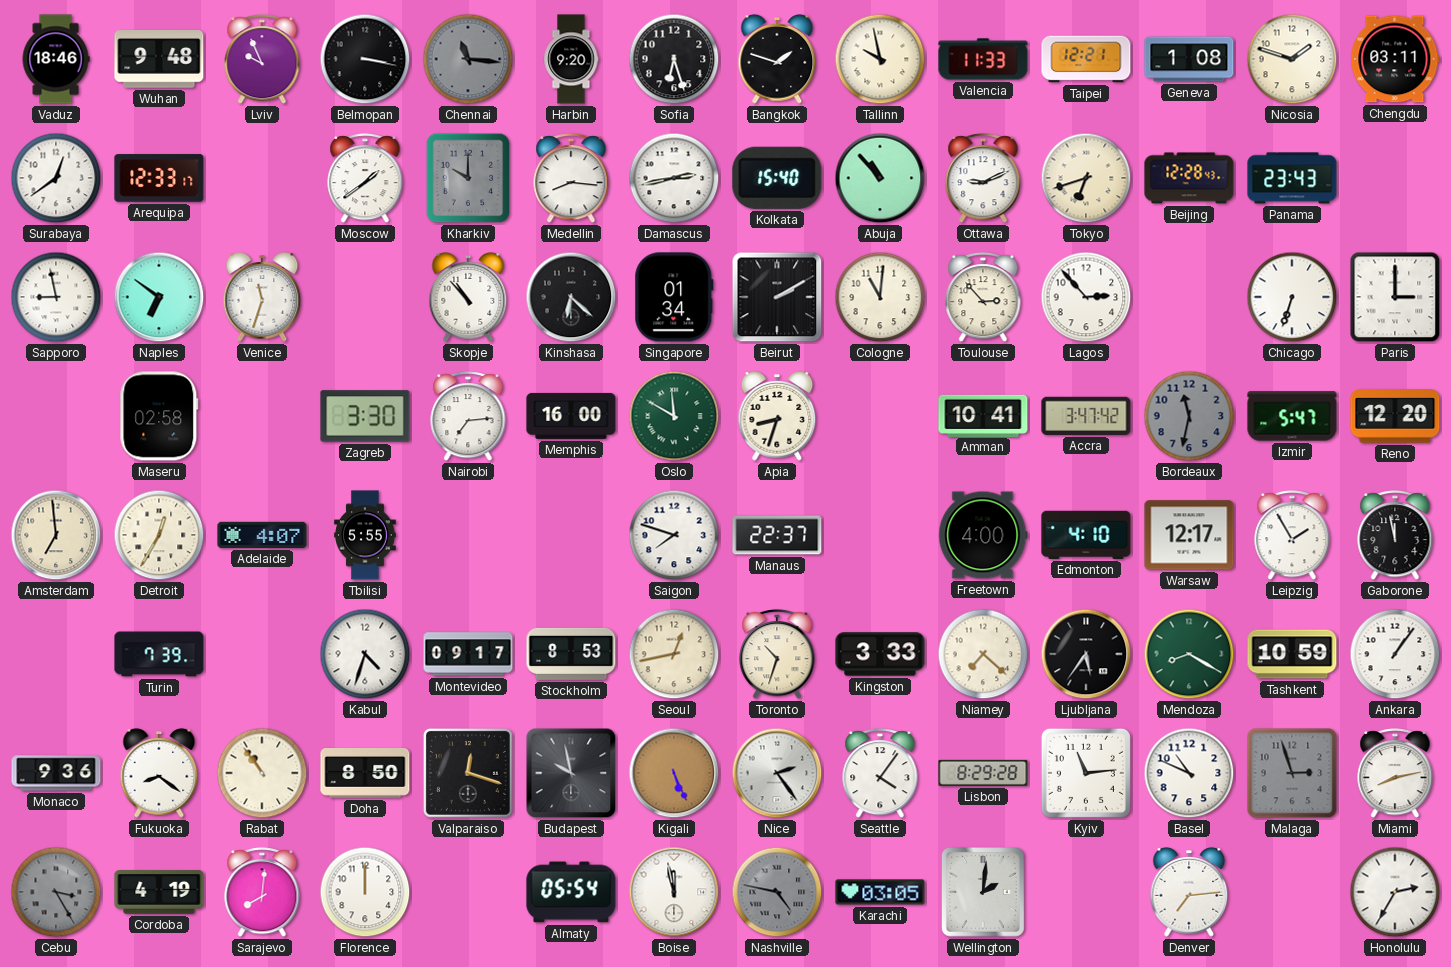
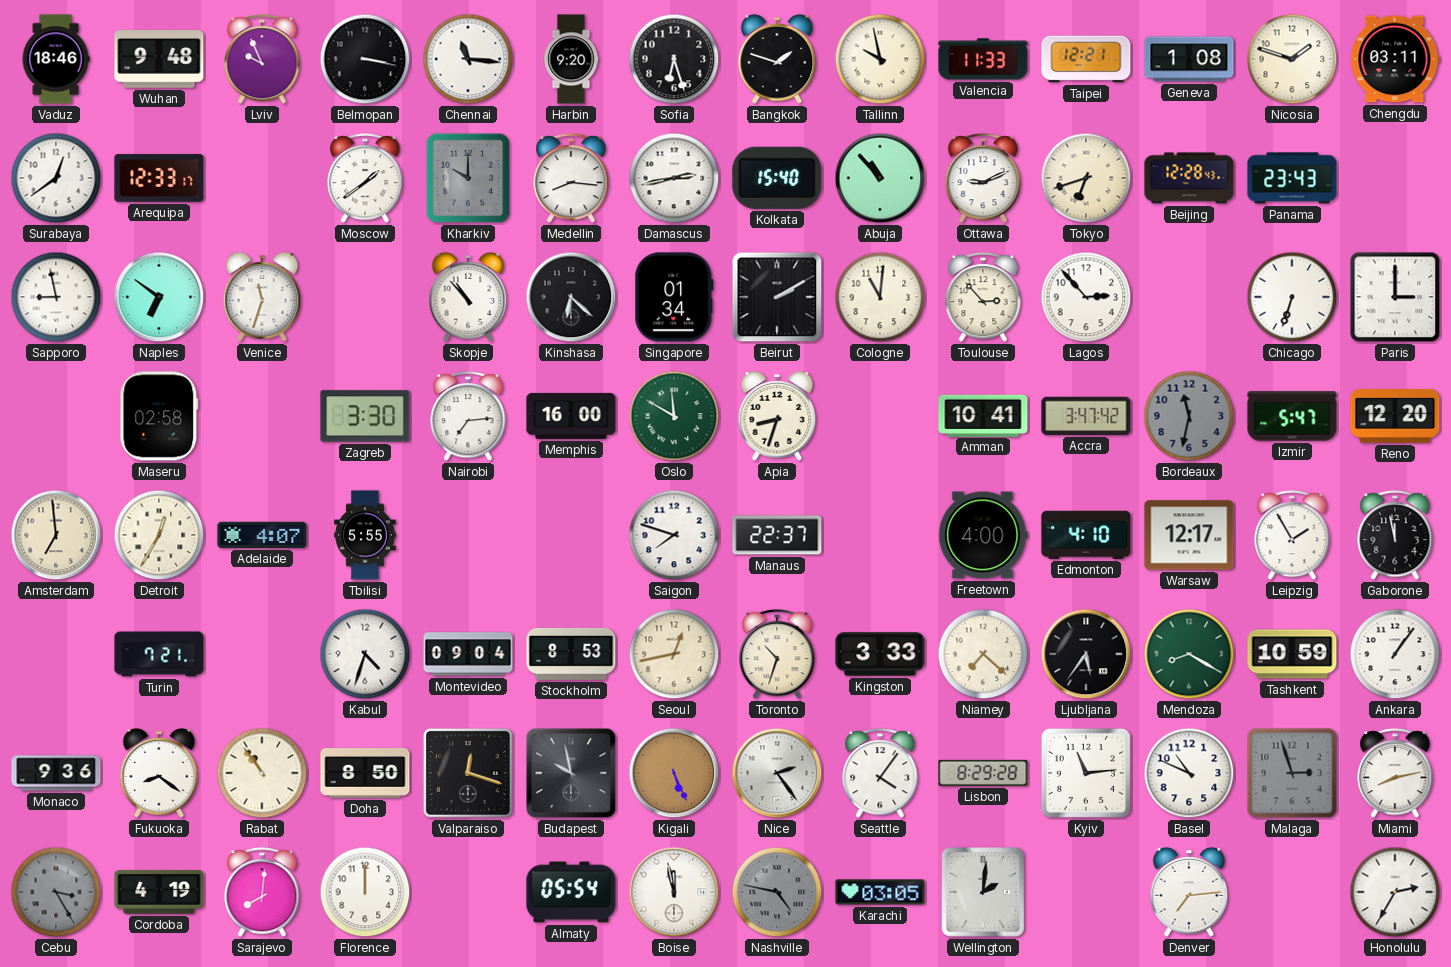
Chennai dial: grey -> white (468, 59)
Turin: 7:39 -> 7:21 (159, 654)
Montevideo: 09:17 -> 09:04 (468, 654)
